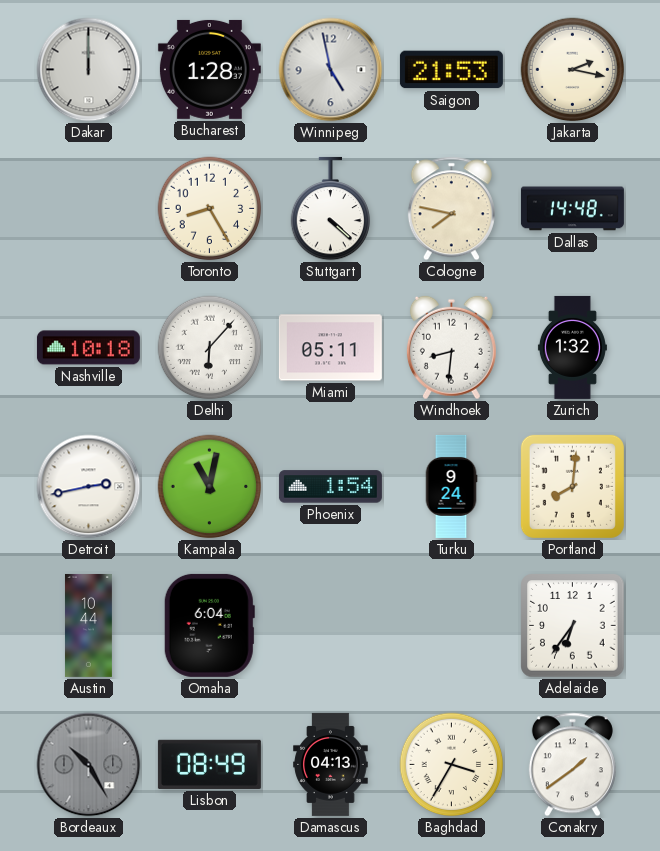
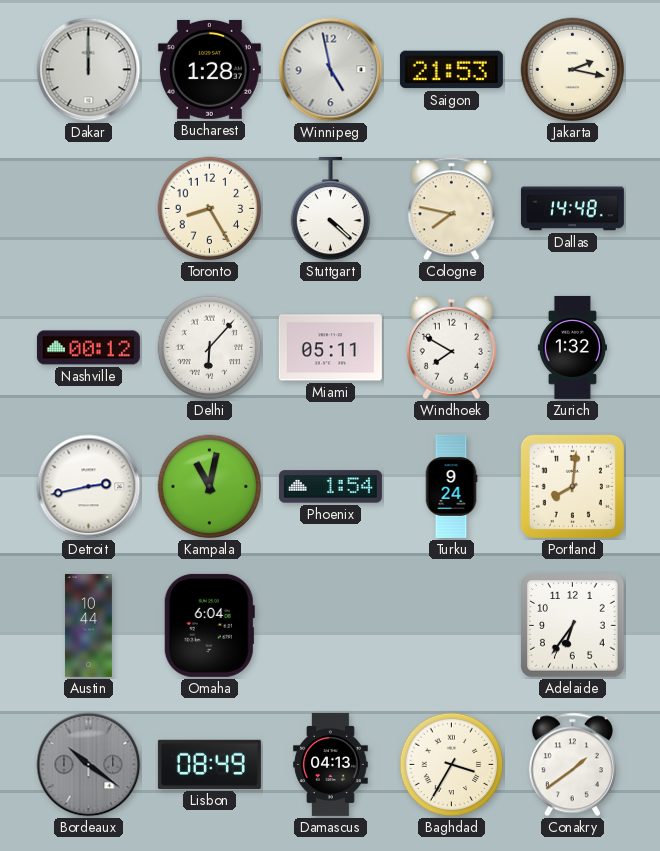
Nashville: 10:18 -> 00:12 (88, 348)
Windhoek: 8:31 -> 7:50 (451, 348)
Bordeaux: 10:25 -> 10:21 (89, 765)
